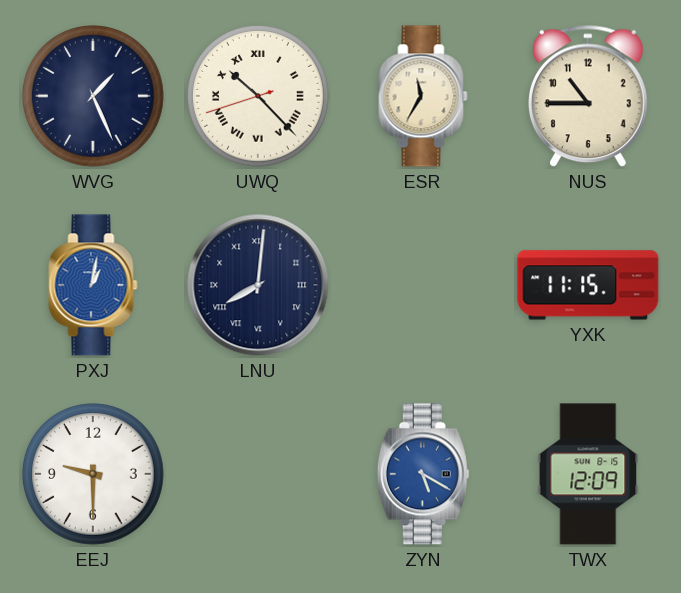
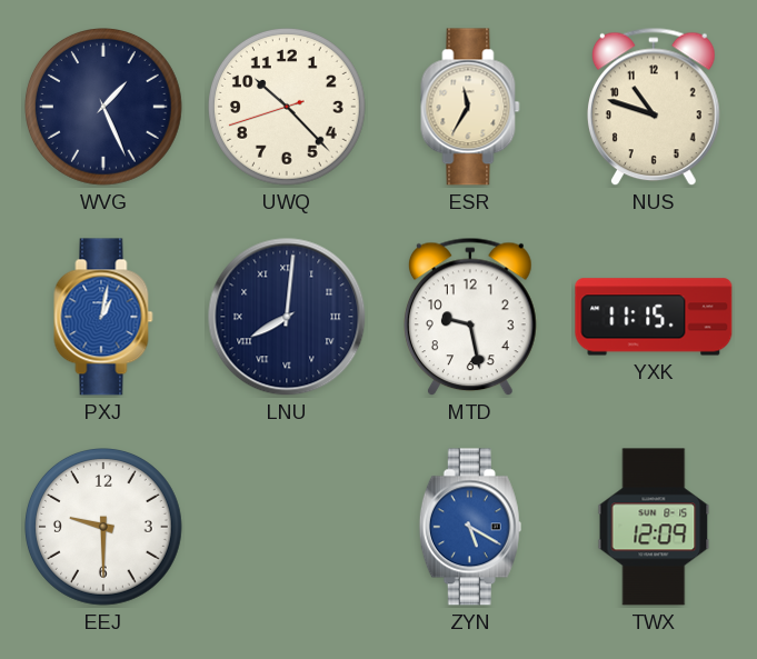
UWQ numerals: Roman -> Arabic (288, 108)
NUS: 10:45 -> 10:48 (655, 107)
MTD: none -> 9:28 (471, 317)
